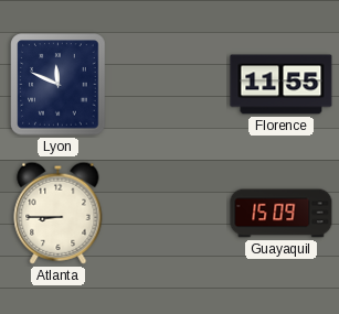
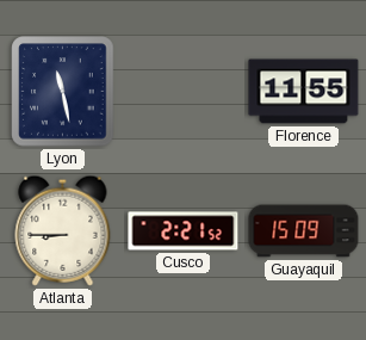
Lyon: 11:49 -> 11:28 (63, 92)
Cusco: none -> 2:21 (184, 231)
